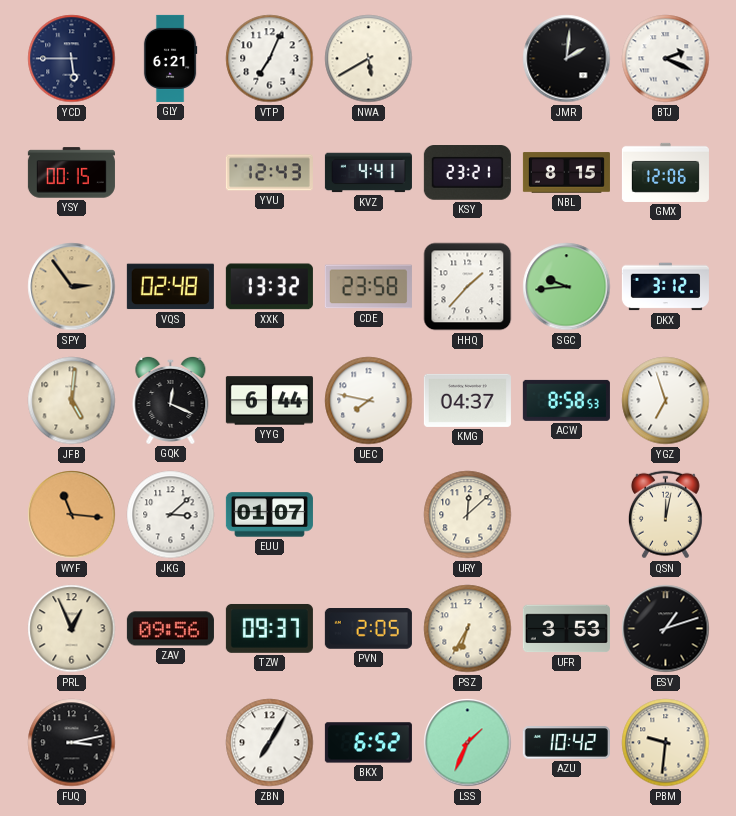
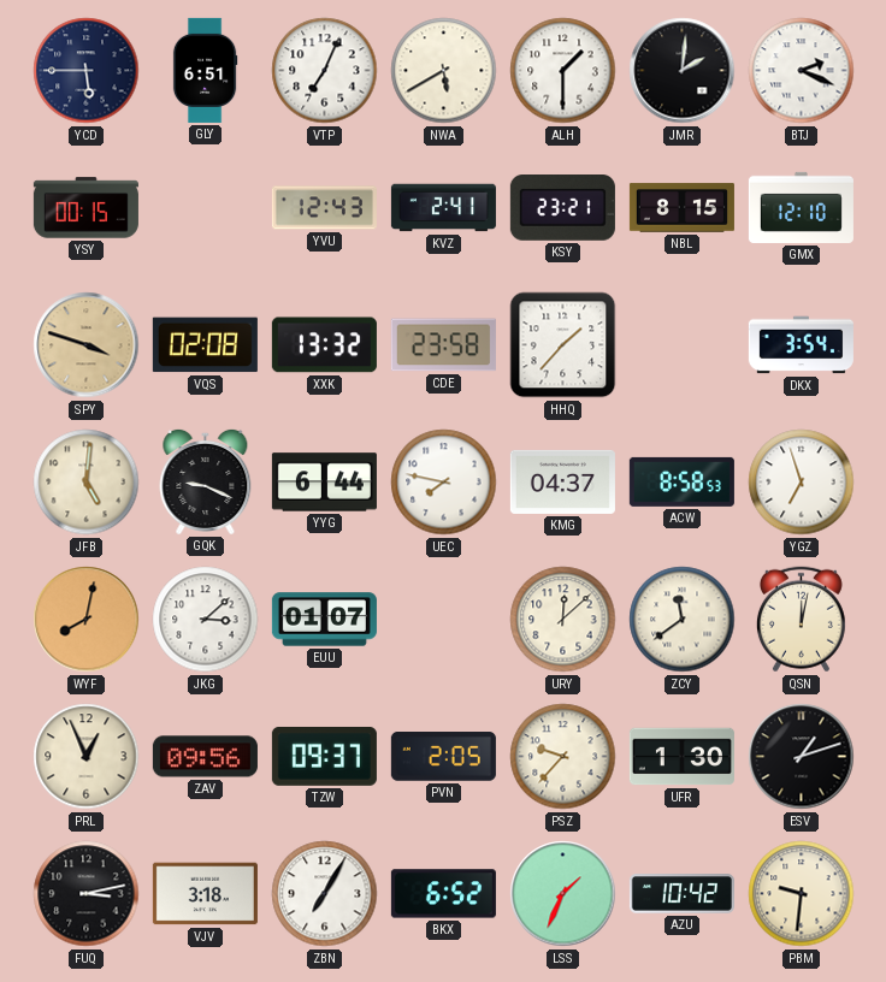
GLY: 6:21 -> 6:51 (205, 70)
ALH: none -> 1:30 (563, 71)
KVZ: 4:41 -> 2:41 (443, 208)
GMX: 12:06 -> 12:10 (801, 207)
SPY: 2:54 -> 3:48 (87, 345)
VQS: 02:48 -> 02:08 (205, 345)
SGC: 9:44 -> none (567, 287)
DKX: 3:12 -> 3:54 (801, 345)
GQK: 12:19 -> 9:19 (206, 481)
WYF: 11:16 -> 8:02 (87, 620)
ZCY: none -> 11:39 (683, 620)
PSZ: 6:35 -> 9:37 (563, 757)
UFR: 3:53 -> 1:30 (681, 757)
VJV: none -> 3:18 (205, 894)
